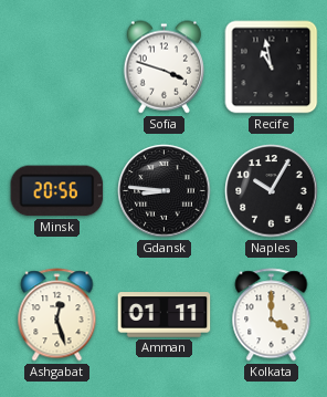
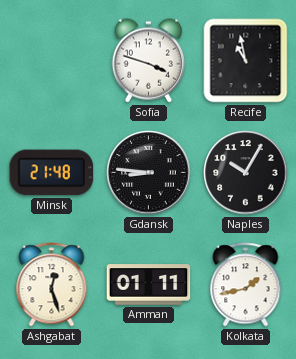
Minsk: 20:56 -> 21:48 (52, 173)
Kolkata: 4:00 -> 1:43 (246, 285)
